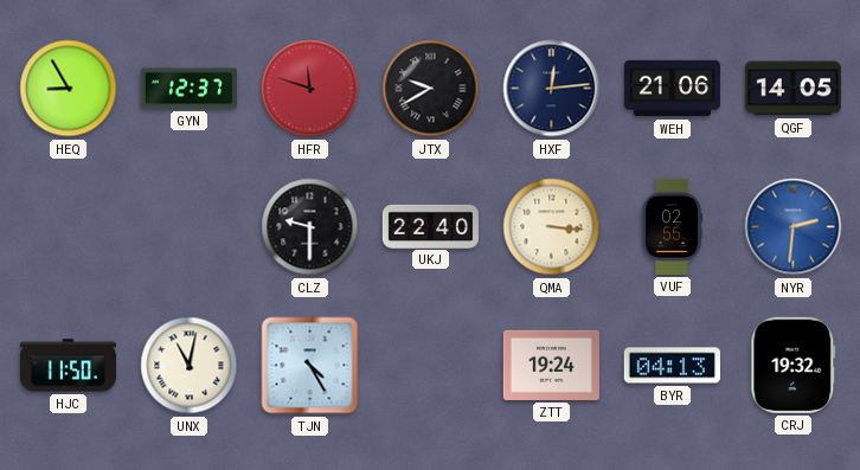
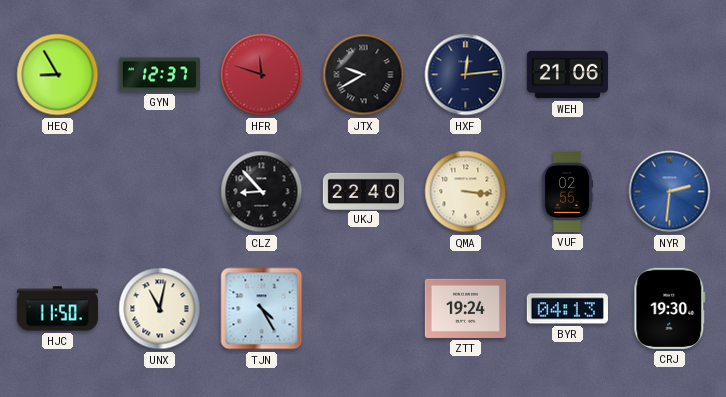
QGF: 14:05 -> none (792, 89)
CLZ: 9:30 -> 8:53 (262, 192)
CRJ: 19:32 -> 19:30 (670, 308)
